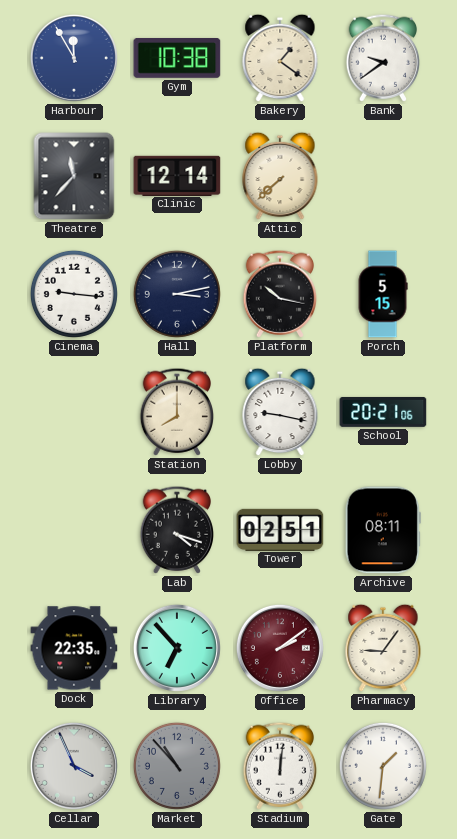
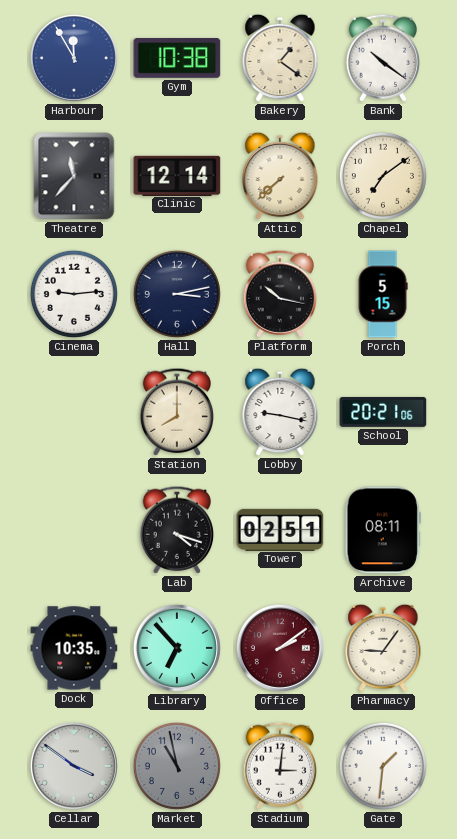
Bank: 9:39 -> 10:21 (383, 58)
Chapel: none -> 7:09 (383, 176)
Cinema: 9:16 -> 9:14 (74, 294)
Dock: 22:35 -> 10:35 (74, 648)
Cellar: 3:56 -> 3:51 (74, 766)
Market: 10:53 -> 10:58 (177, 766)
Stadium: 12:01 -> 3:01 (280, 766)
